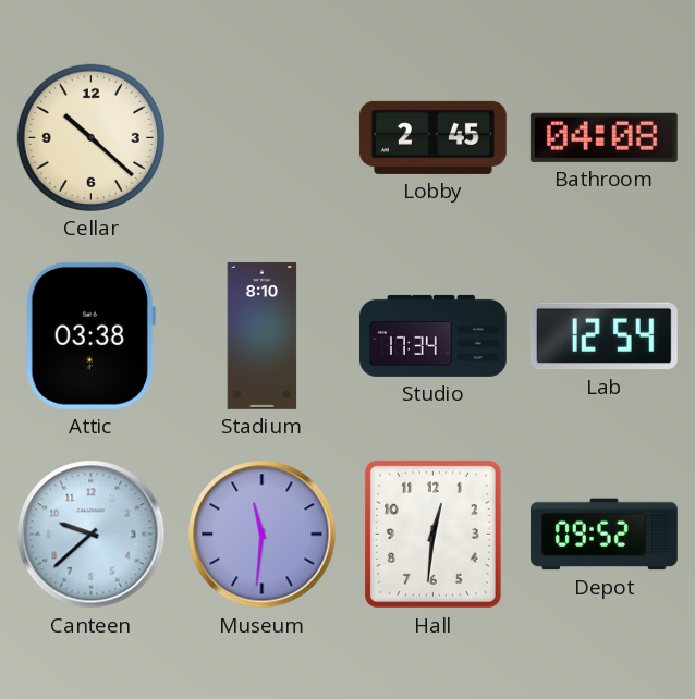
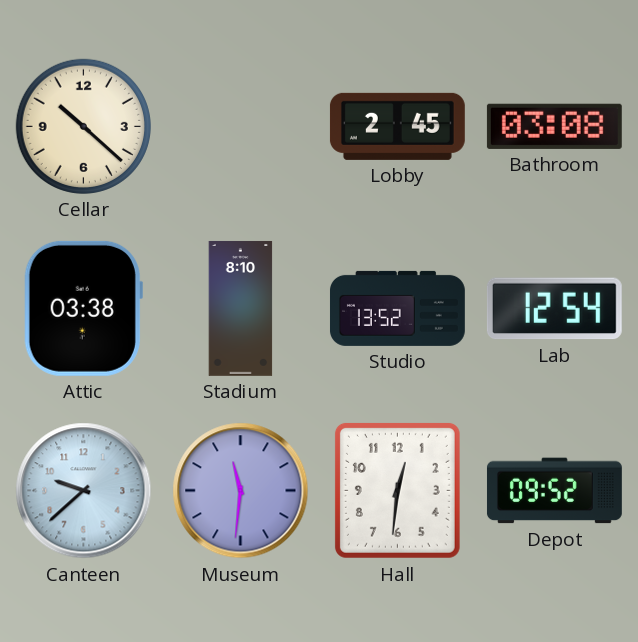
Bathroom: 04:08 -> 03:08 (554, 126)
Studio: 17:34 -> 13:52 (397, 308)
